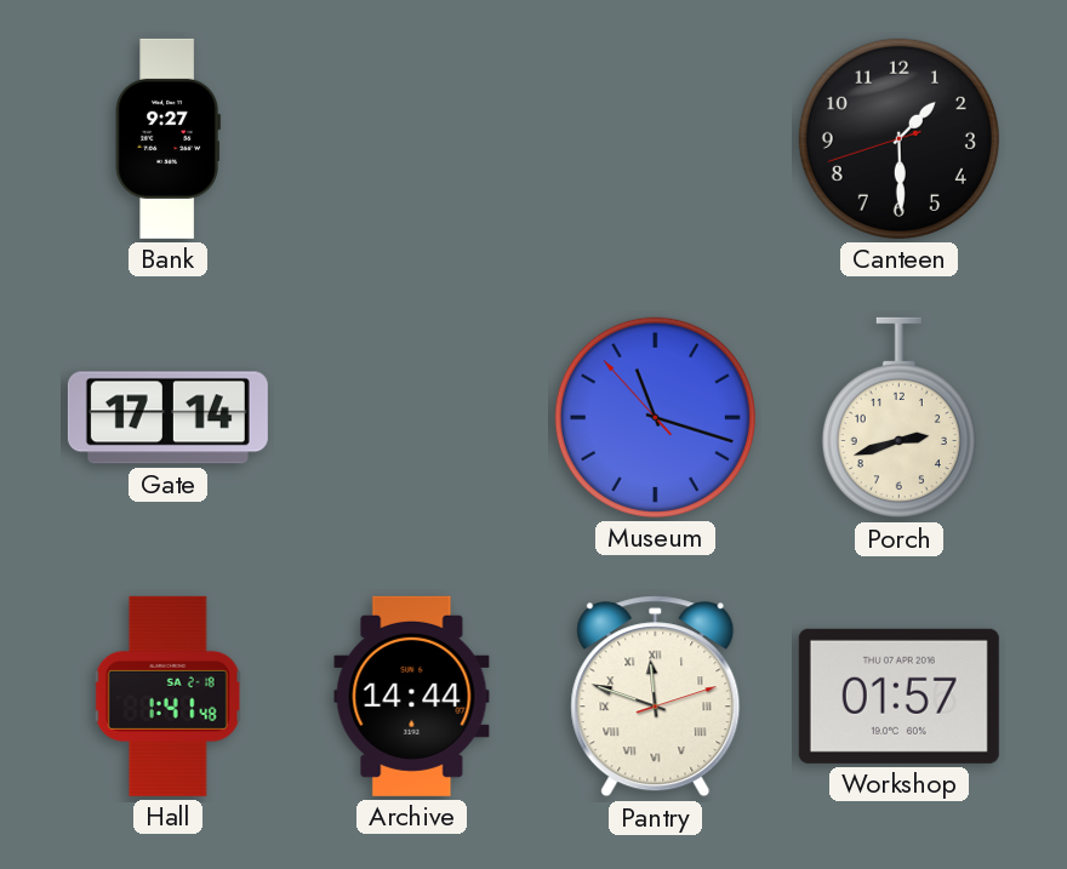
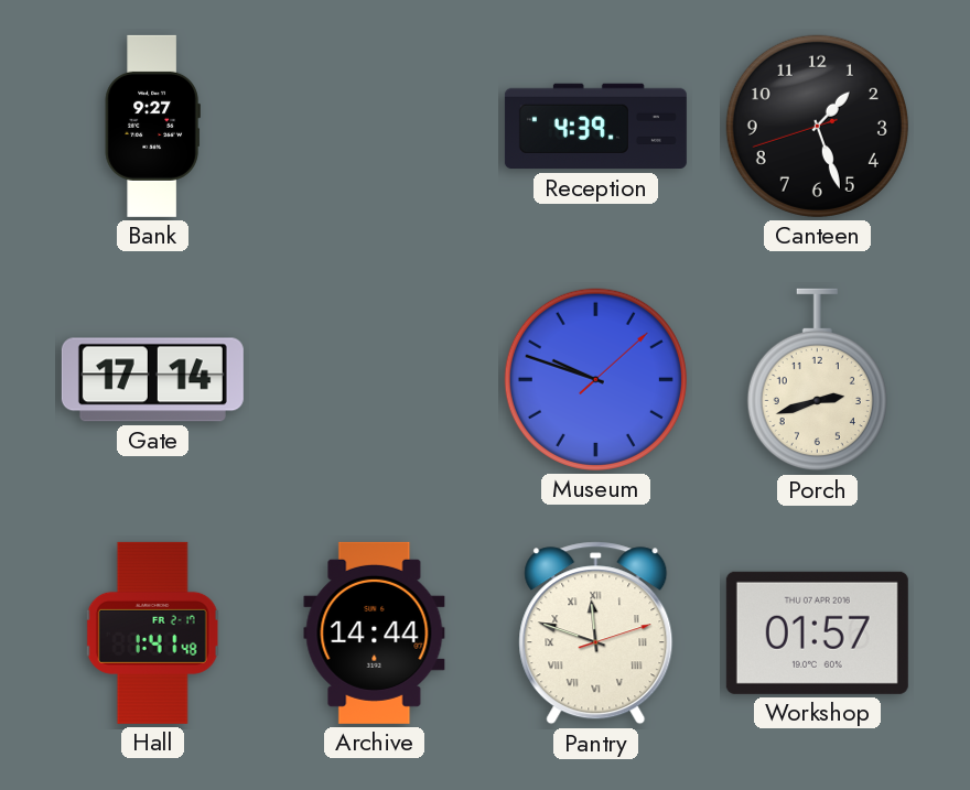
Reception: none -> 4:39 (595, 127)
Canteen: 1:29 -> 1:26 (817, 126)
Museum: 11:17 -> 9:48 (595, 379)
Hall date: SA 2-18 -> FR 2-17 (153, 632)
